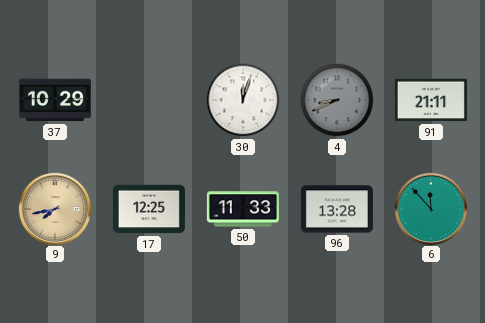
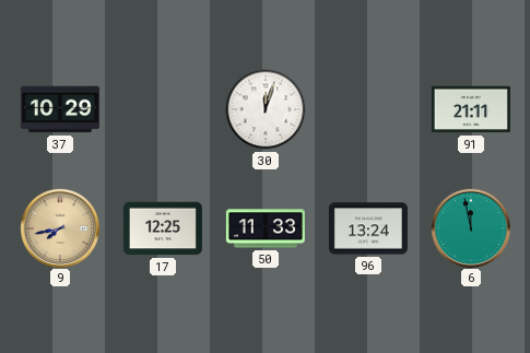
4: 8:41 -> none (337, 100)
96: 13:28 -> 13:24 (368, 228)
6: 11:53 -> 11:58 (470, 227)
